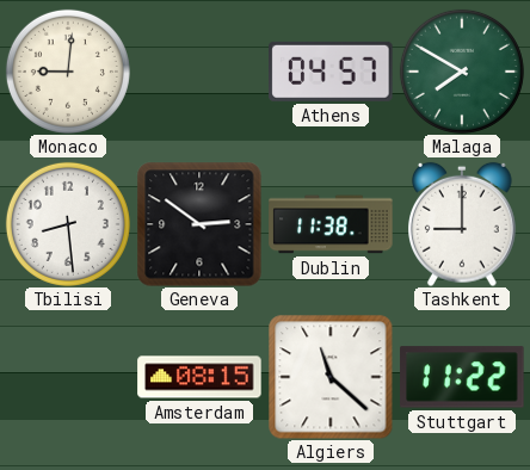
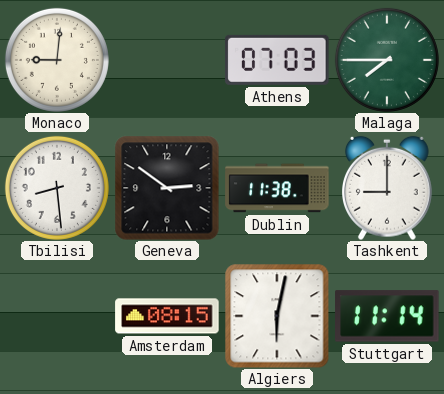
Athens: 04:57 -> 07:03 (277, 60)
Malaga: 7:50 -> 7:45 (387, 60)
Algiers: 11:22 -> 6:02 (277, 316)
Stuttgart: 11:22 -> 11:14 (387, 316)
